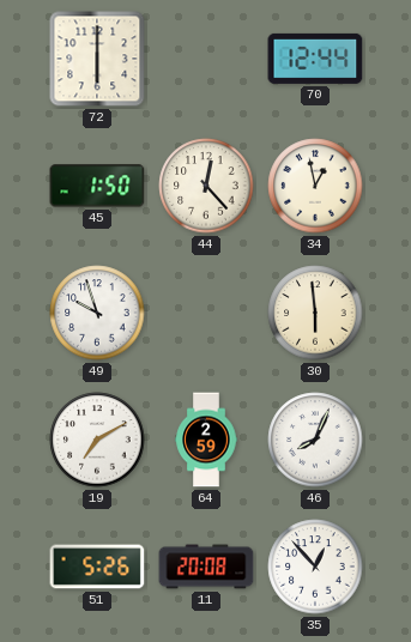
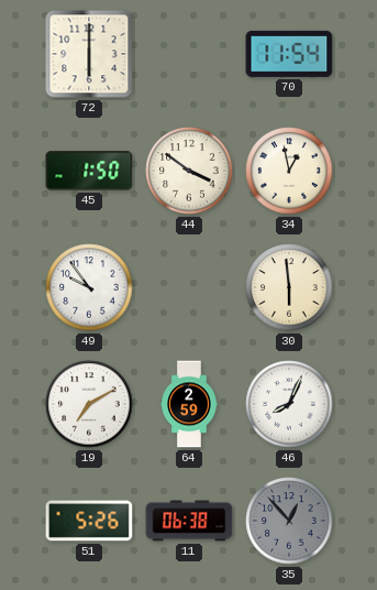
70: 12:44 -> 11:54 (289, 54)
44: 12:23 -> 3:51 (189, 171)
49: 9:57 -> 9:54 (89, 287)
11: 20:08 -> 06:38 (189, 521)
35 dial: white -> grey (289, 521)
